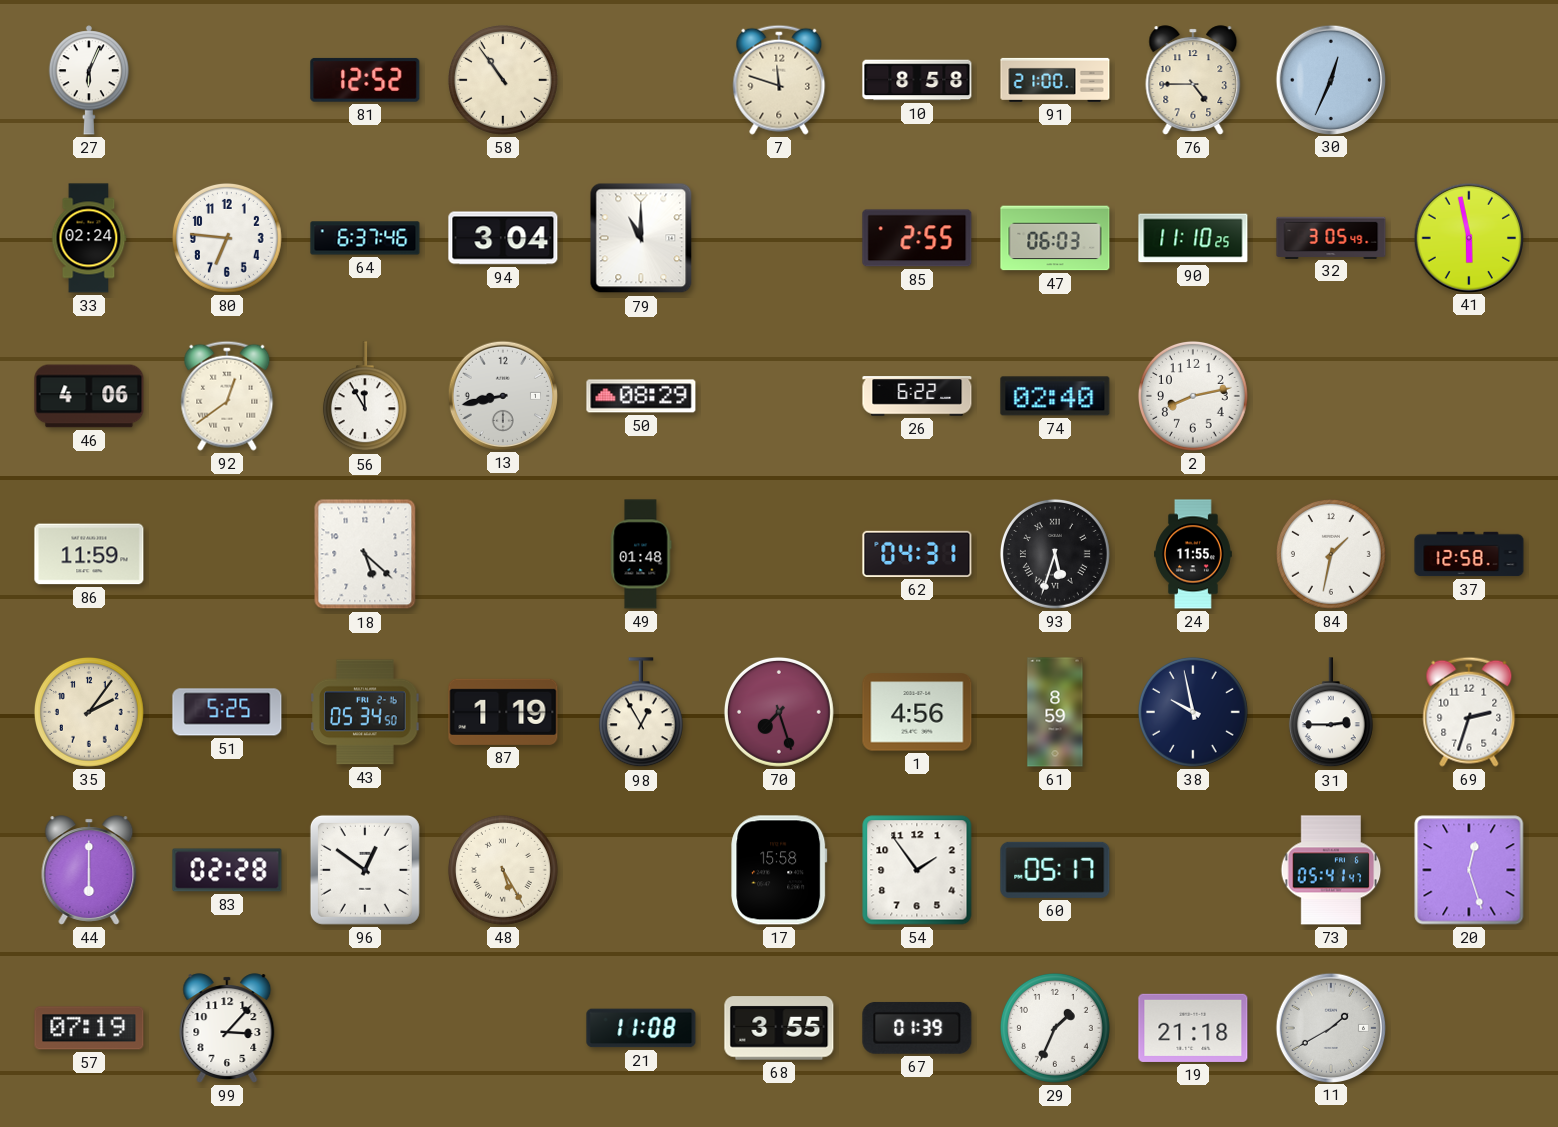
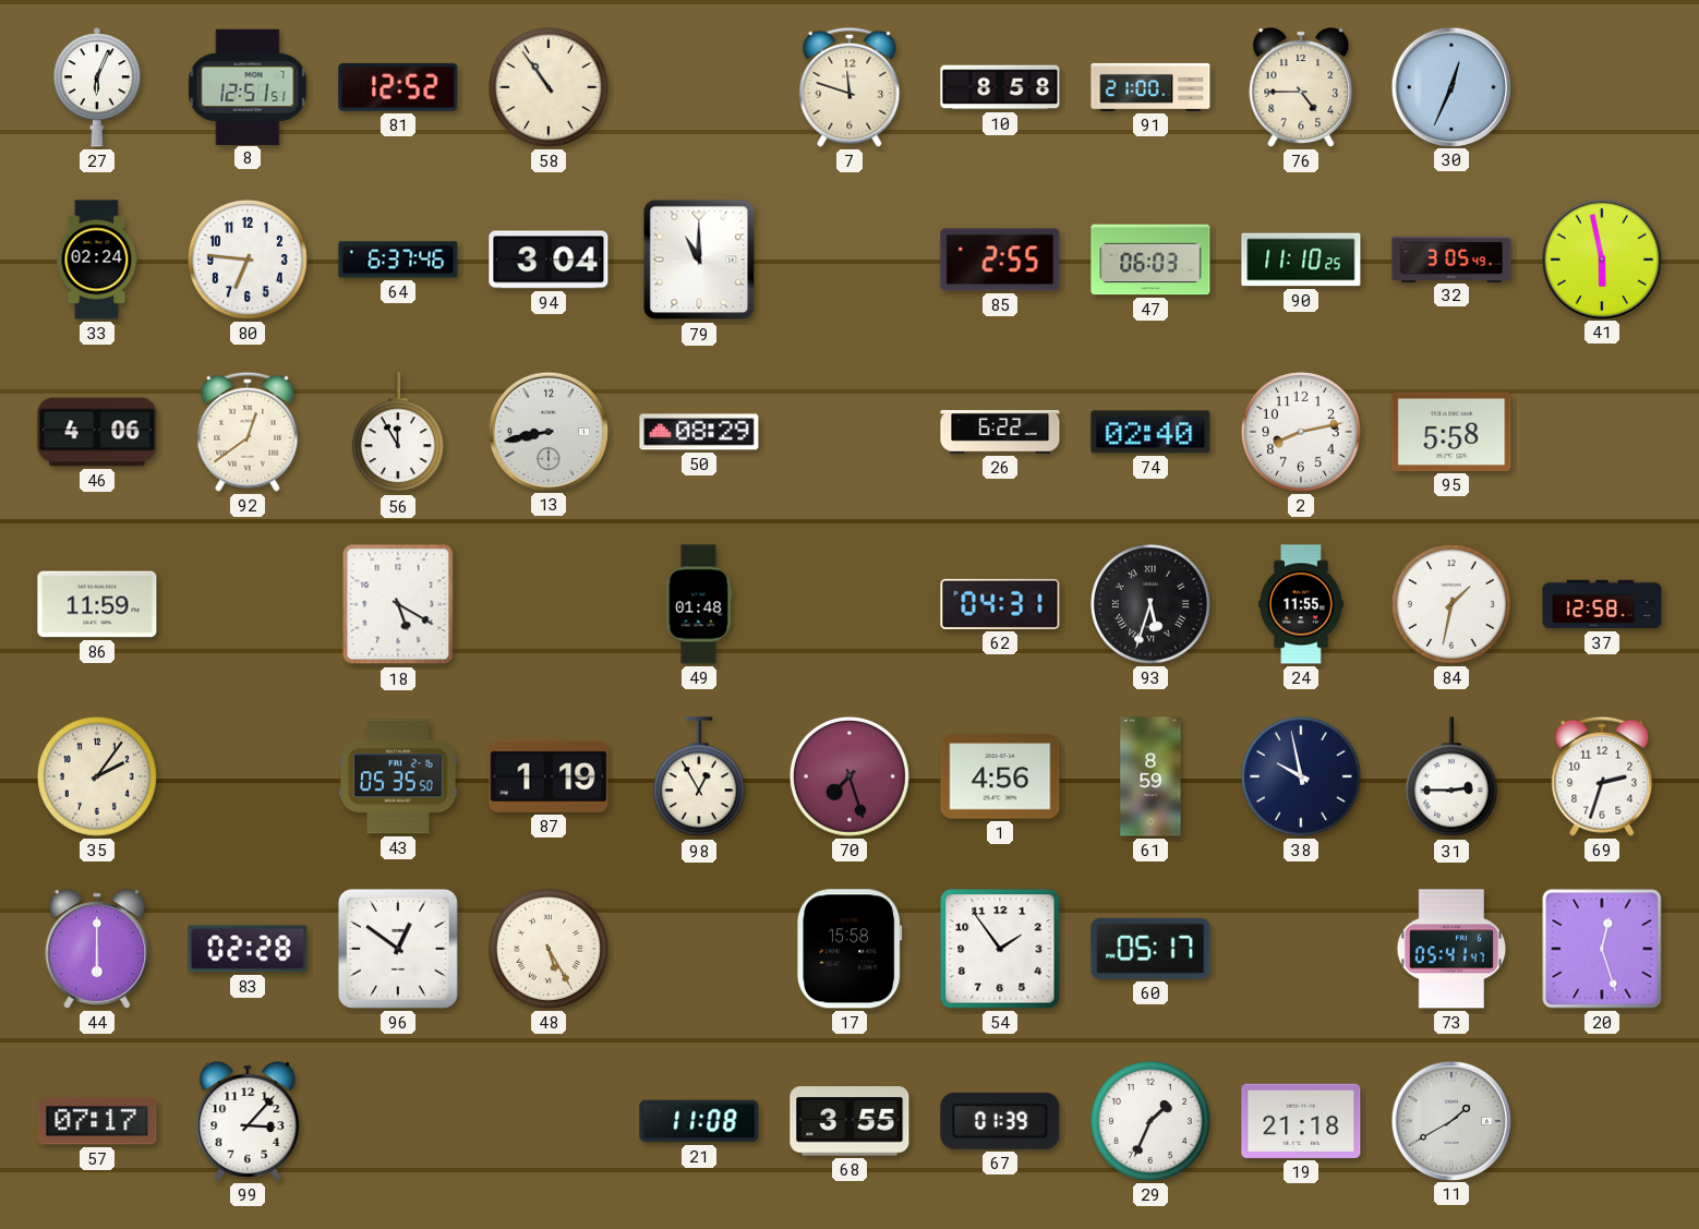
8: none -> 12:51 (248, 86)
95: none -> 5:58 (1451, 432)
18: 5:22 -> 5:20 (398, 604)
51: 5:25 -> none (227, 712)
43: 05:34 -> 05:35 (398, 776)
57: 07:19 -> 07:17 (97, 1121)
